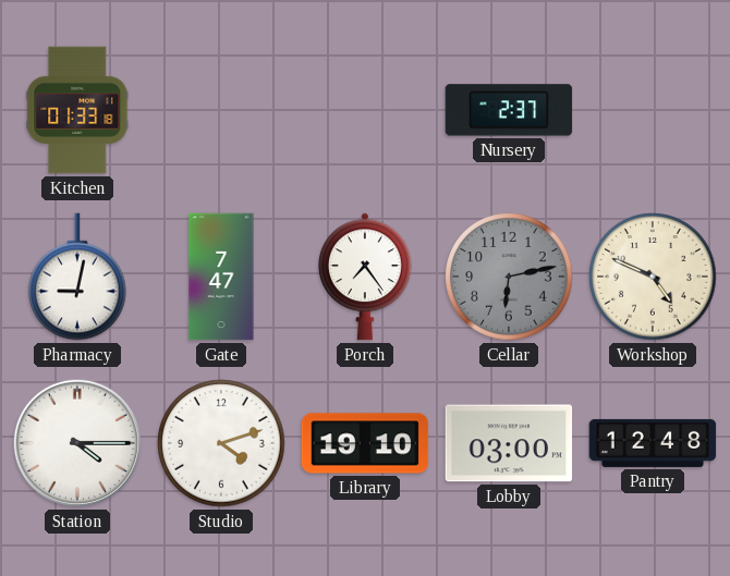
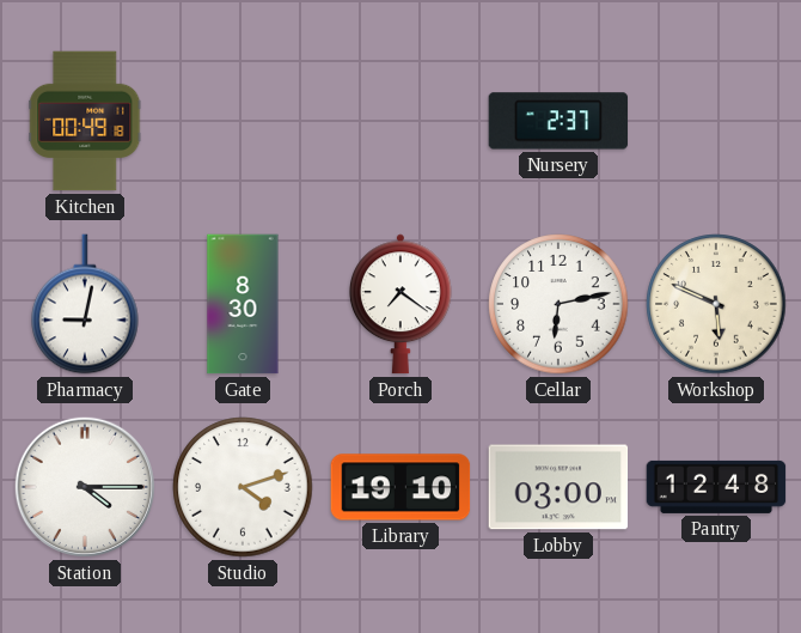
Kitchen: 01:33 -> 00:49 (85, 121)
Gate: 7:47 -> 8:30 (243, 304)
Porch: 7:24 -> 7:21 (400, 304)
Cellar dial: grey -> white (558, 304)
Workshop: 4:49 -> 5:49 (716, 304)
